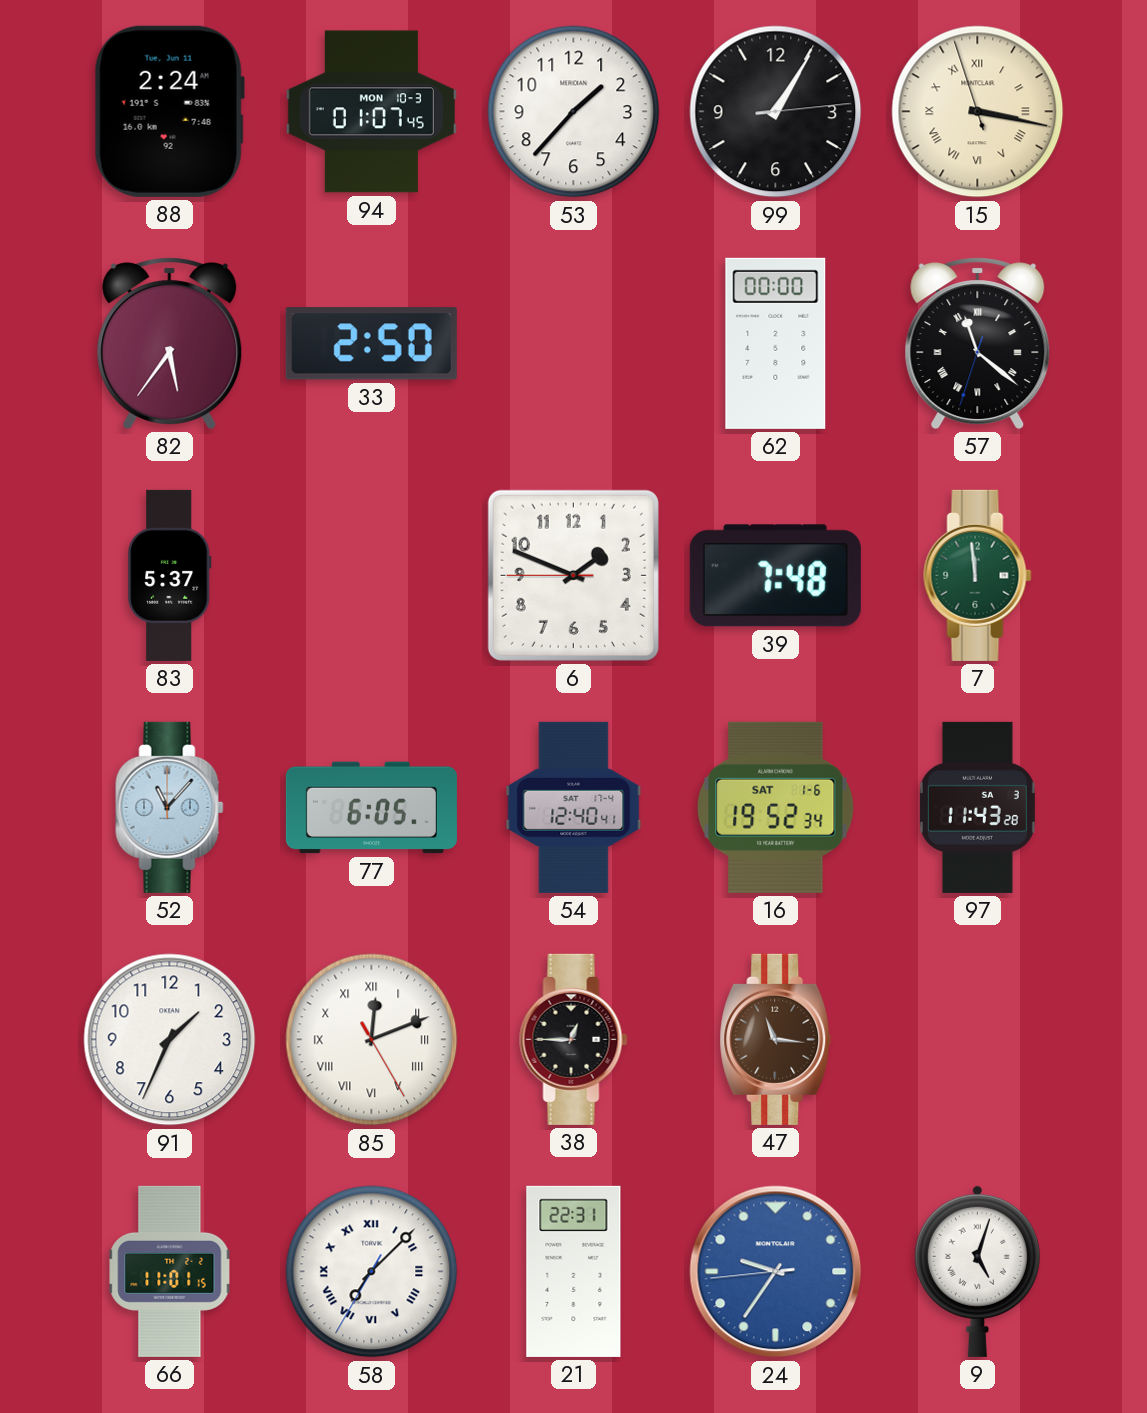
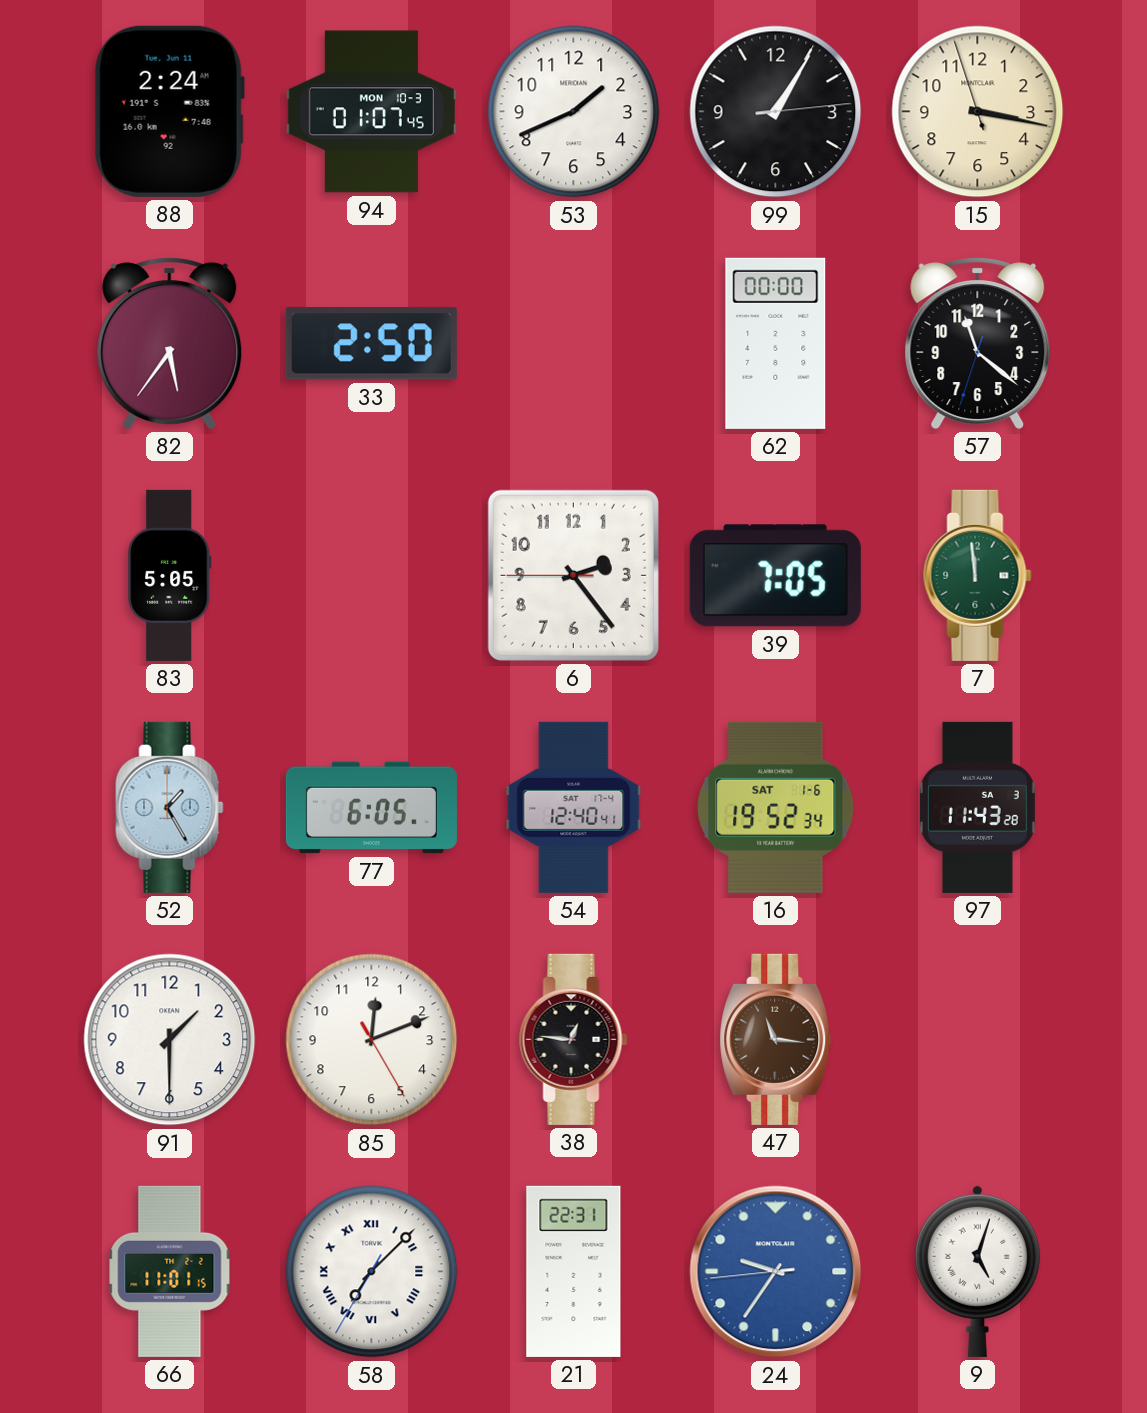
53: 1:37 -> 1:41 (574, 112)
15 numerals: Roman -> Arabic (978, 112)
57 numerals: Roman -> Arabic (978, 343)
83: 5:37 -> 5:05 (170, 575)
6: 1:48 -> 2:23 (573, 575)
39: 7:48 -> 7:05 (775, 576)
52: 11:07 -> 1:25 (170, 807)
91: 1:34 -> 1:30 (170, 1040)
85 numerals: Roman -> Arabic (372, 1040)
38: 12:45 -> 12:46 (574, 1039)
